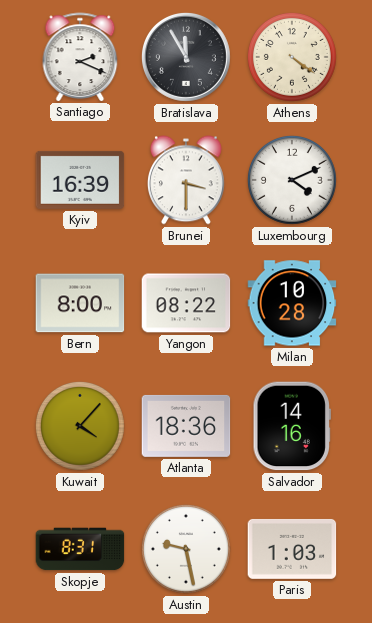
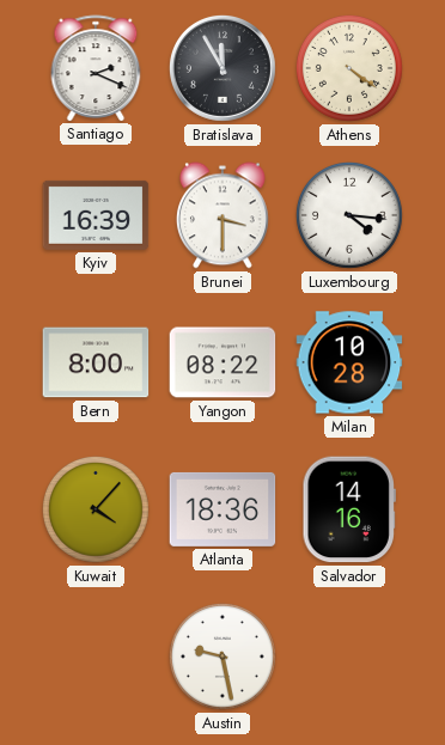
Luxembourg: 4:11 -> 4:16 (349, 215)
Skopje: 8:31 -> none (80, 549)
Paris: 1:03 -> none (292, 549)
